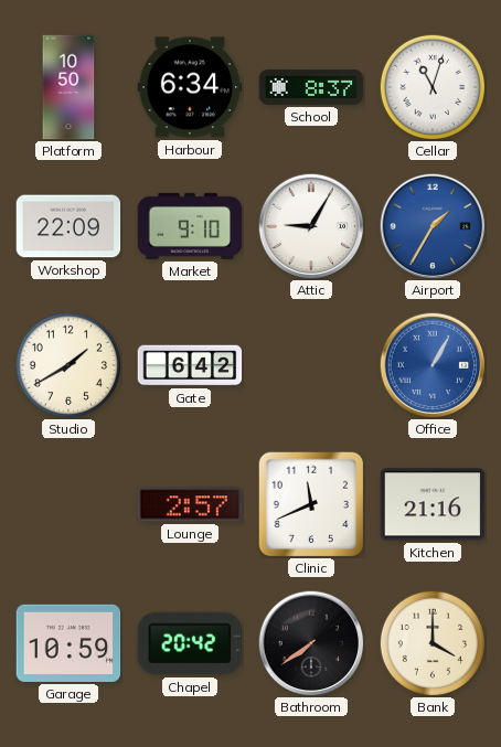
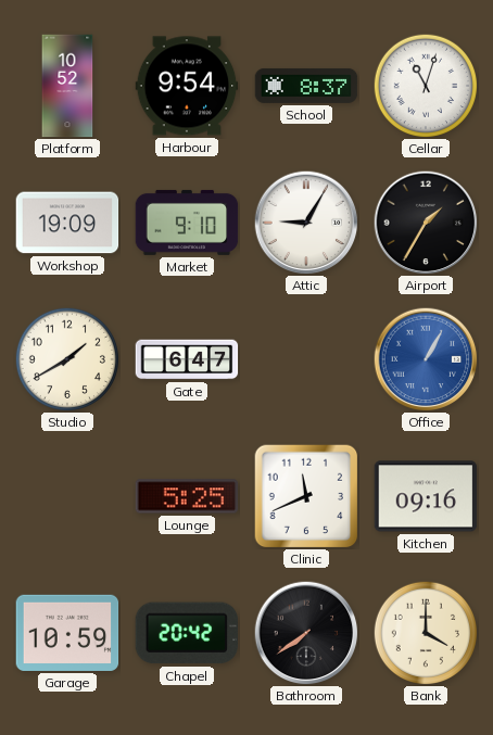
Platform: 10:50 -> 10:52 (67, 86)
Harbour: 6:34 -> 9:54 (187, 86)
Workshop: 22:09 -> 19:09 (67, 223)
Airport dial: blue -> black (426, 223)
Gate: 6:42 -> 6:47 (187, 359)
Lounge: 2:57 -> 5:25 (187, 496)
Kitchen: 21:16 -> 09:16 (426, 496)
